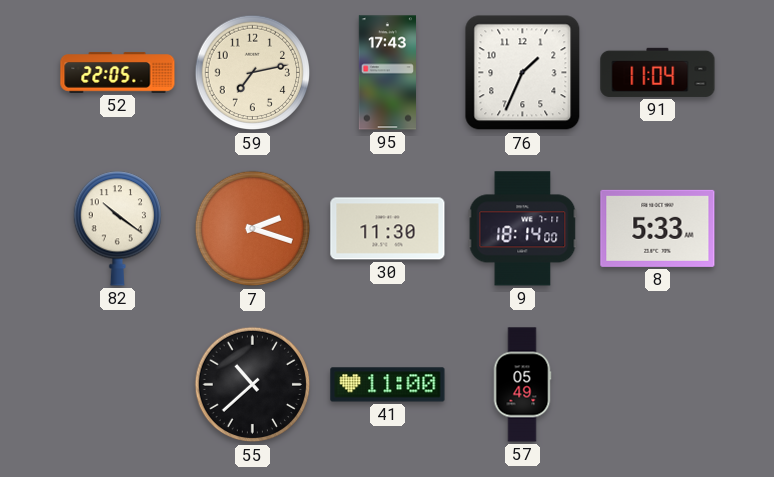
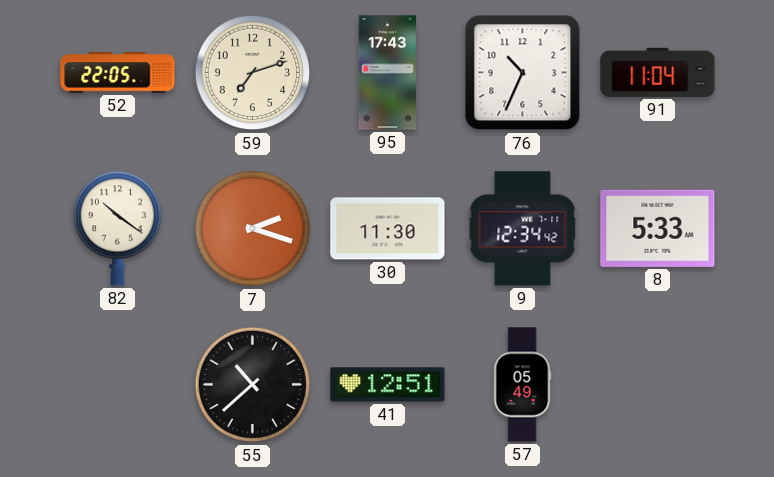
59: 7:13 -> 7:12 (253, 73)
76: 1:34 -> 10:34 (523, 73)
9: 18:14 -> 12:34 (523, 229)
41: 11:00 -> 12:51 (388, 385)
